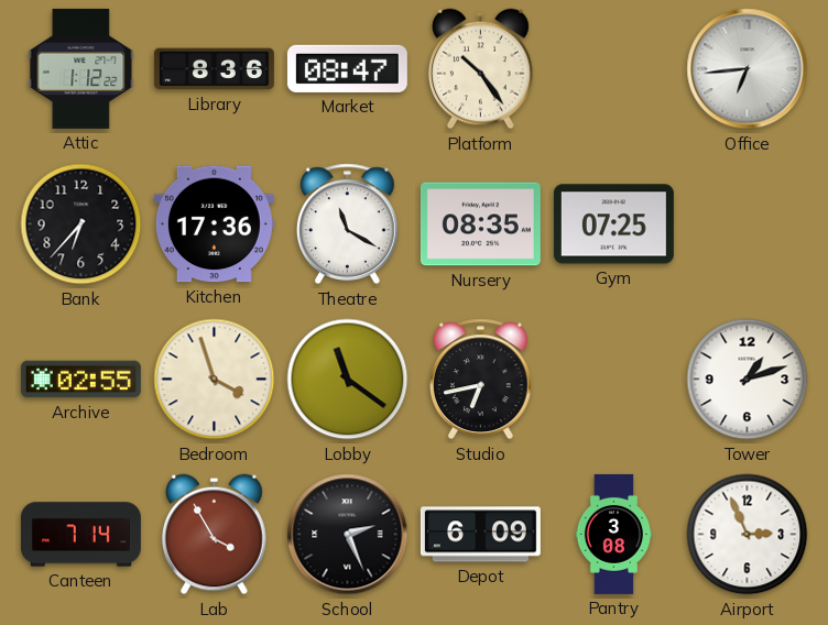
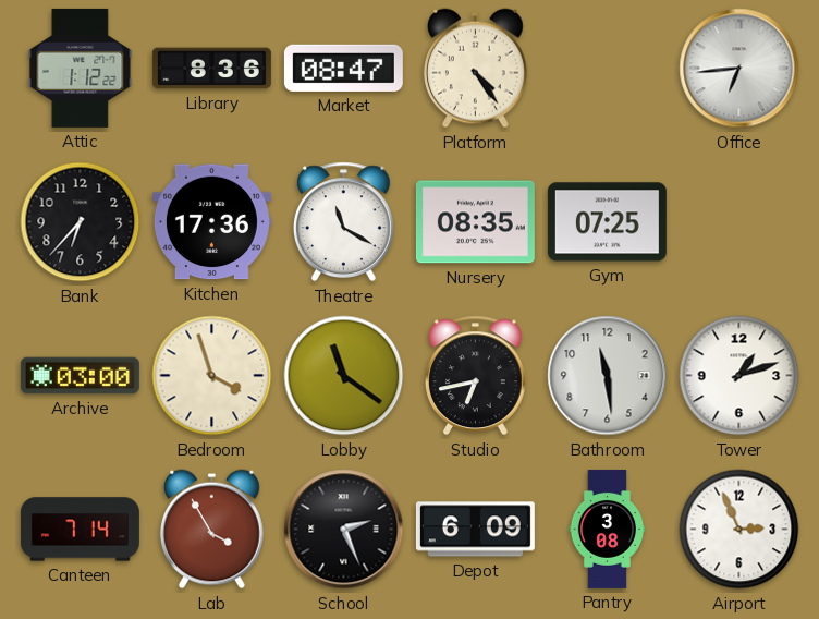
Platform: 10:24 -> 4:24 (476, 69)
Archive: 02:55 -> 03:00 (80, 376)
Bathroom: none -> 11:29 (608, 376)
